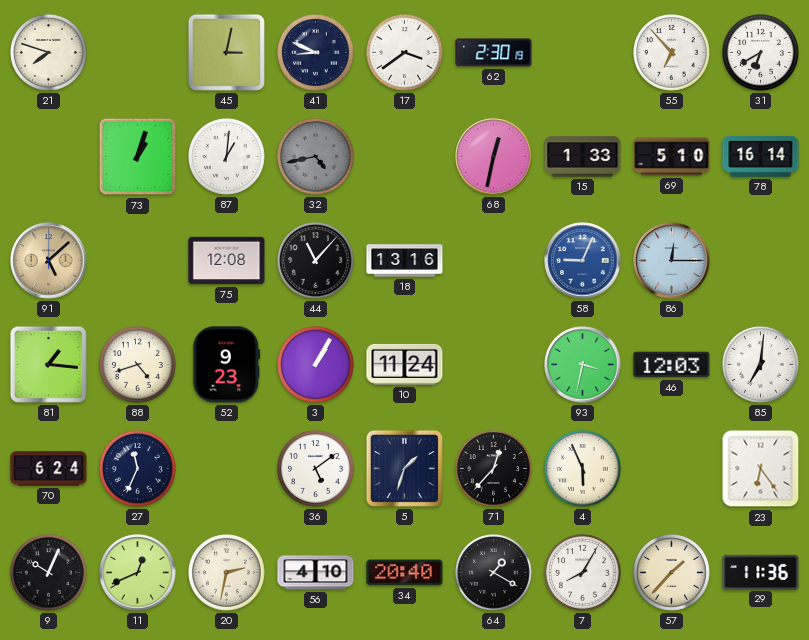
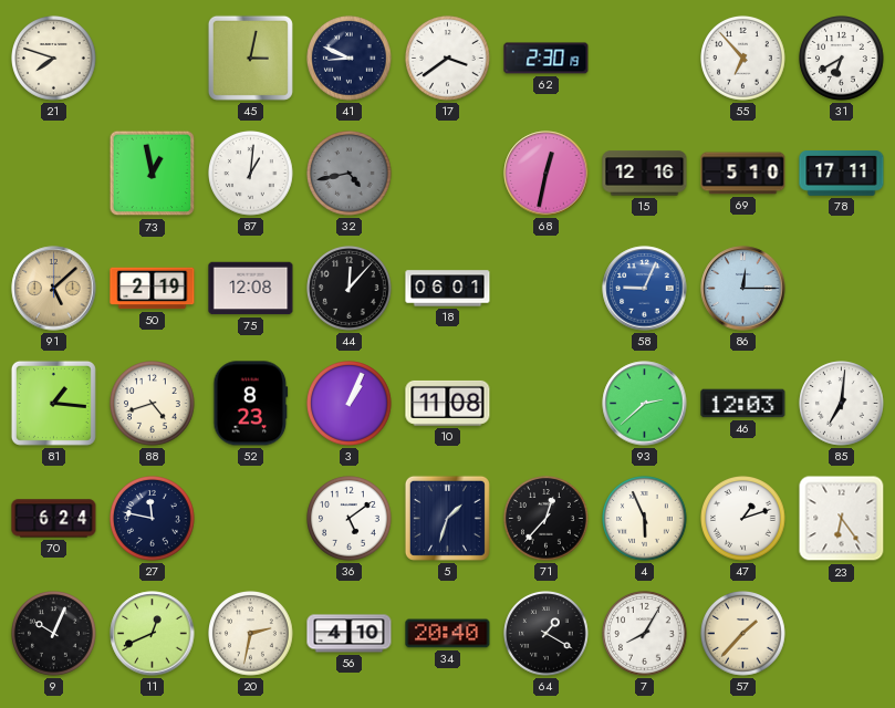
73: 1:03 -> 12:58 (153, 174)
15: 1:33 -> 12:16 (645, 174)
78: 16:14 -> 17:11 (842, 174)
50: none -> 2:19 (153, 289)
44: 11:07 -> 12:07 (350, 289)
18: 13:16 -> 06:01 (448, 289)
52: 9:23 -> 8:23 (251, 404)
3: 1:05 -> 1:04 (350, 404)
10: 11:24 -> 11:08 (448, 403)
93: 3:32 -> 2:38 (645, 404)
27: 11:34 -> 11:47 (153, 519)
47: none -> 1:12 (743, 519)
29: 11:36 -> none (761, 572)
